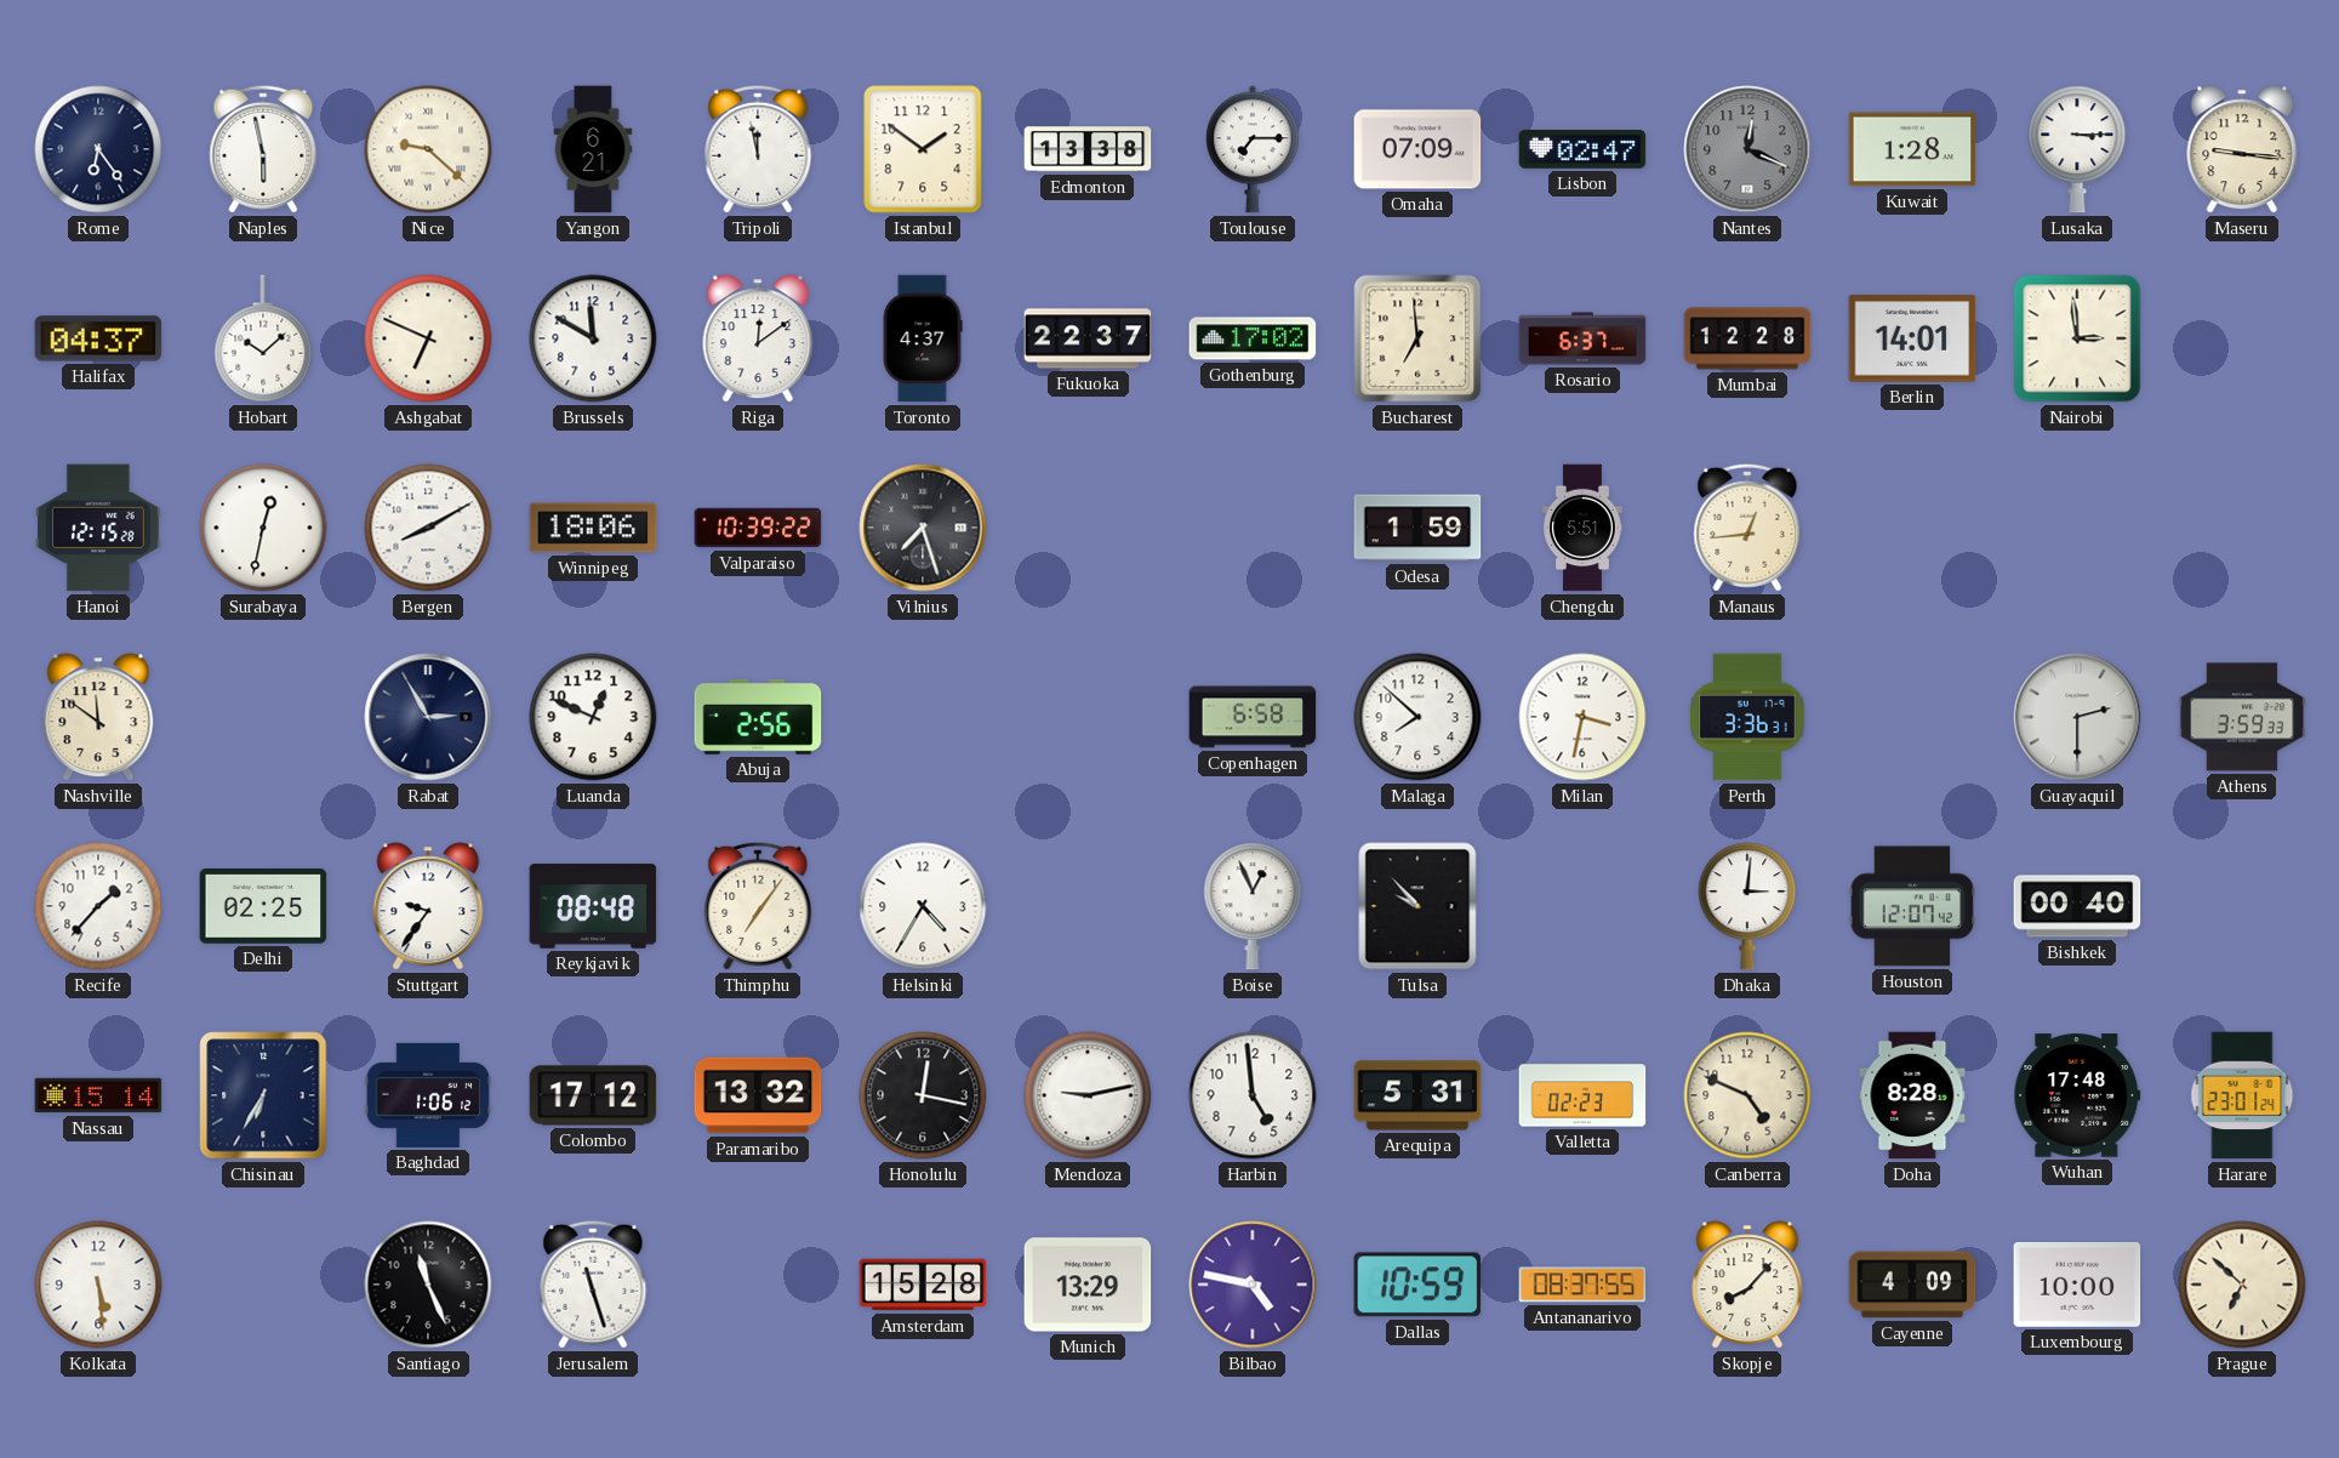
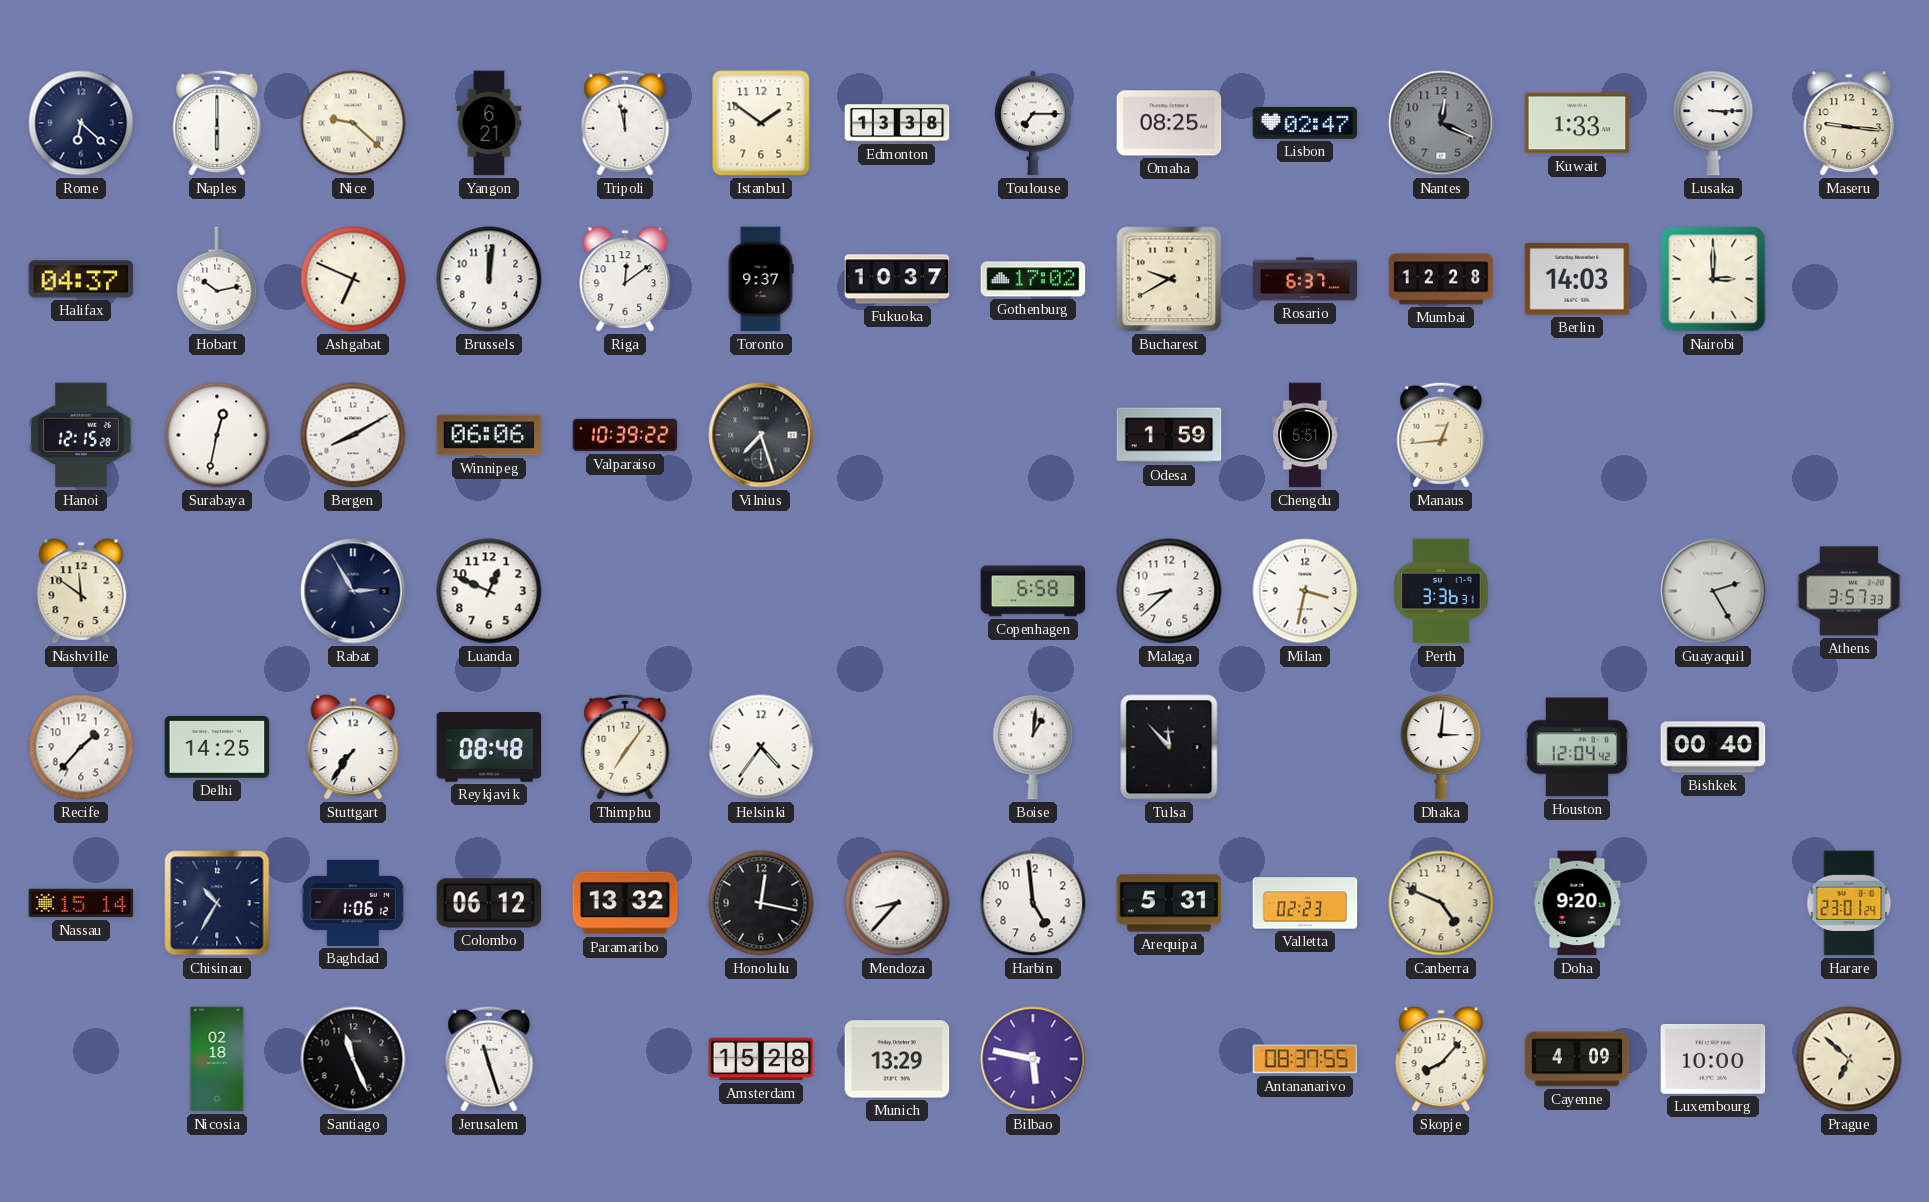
Rome: 6:24 -> 6:22 (81, 123)
Naples: 5:58 -> 6:00 (217, 123)
Omaha: 07:09 -> 08:25 (1169, 123)
Kuwait: 1:28 -> 1:33 (1577, 123)
Hobart: 10:08 -> 10:13 (217, 279)
Brussels: 11:50 -> 12:01 (489, 279)
Toronto: 4:37 -> 9:37 (761, 279)
Fukuoka: 22:37 -> 10:37 (897, 279)
Bucharest: 6:59 -> 9:40 (1169, 279)
Berlin: 14:01 -> 14:03 (1577, 279)
Nairobi: 2:59 -> 3:00 (1713, 279)
Winnipeg: 18:06 -> 06:06 (489, 435)
Abuja: 2:56 -> none (758, 717)
Malaga: 7:52 -> 8:38 (1169, 591)
Guayaquil: 2:30 -> 2:25 (1713, 591)
Athens: 3:59 -> 3:57 (1849, 591)
Delhi: 02:25 -> 14:25 (217, 748)
Stuttgart: 9:36 -> 7:36 (353, 747)
Helsinki: 4:35 -> 4:36 (761, 747)
Boise: 12:56 -> 1:01 (1033, 747)
Tulsa: 9:53 -> 11:53 (1169, 747)
Houston: 12:07 -> 12:04 (1577, 747)
Chisinau: 6:35 -> 10:35 (217, 903)
Colombo: 17:12 -> 06:12 (489, 903)
Mendoza: 9:13 -> 8:37 (897, 903)
Doha: 8:28 -> 9:20 (1577, 903)
Wuhan: 17:48 -> none (2077, 1095)
Kolkata: 5:29 -> none (98, 1285)
Nicosia: none -> 02:18 (217, 1059)
Bilbao: 4:47 -> 5:47 (1033, 1059)
Dallas: 10:59 -> none (1417, 1285)
